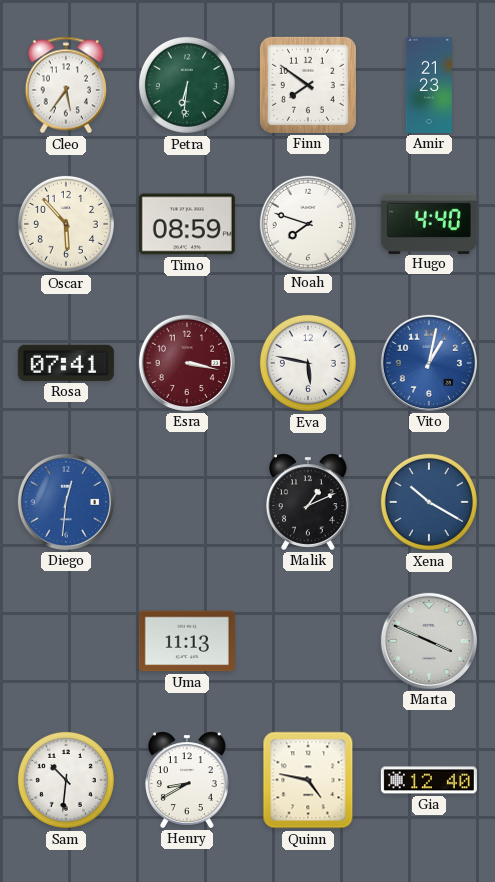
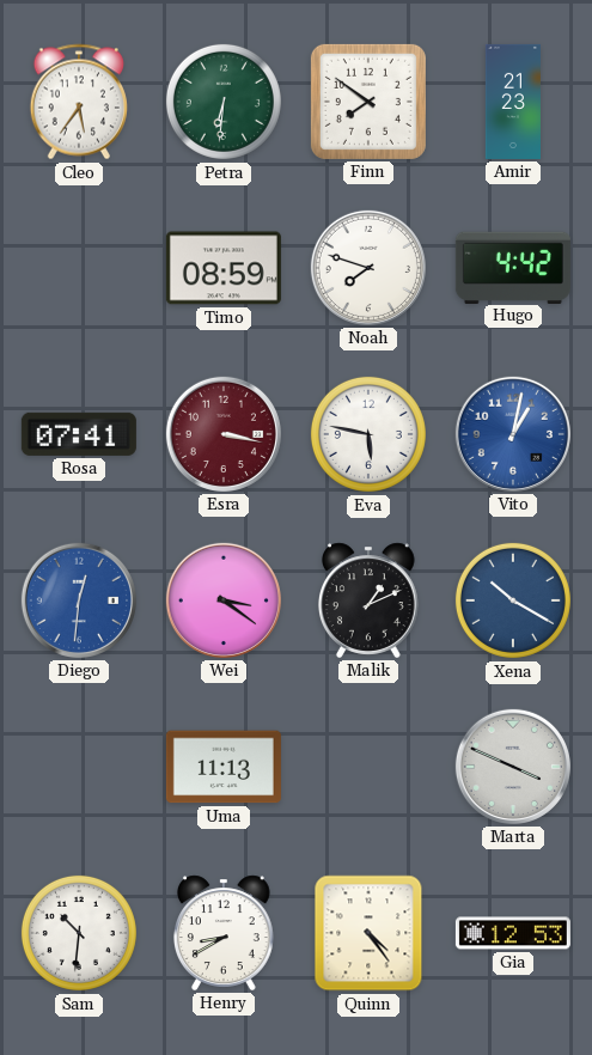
Oscar: 5:53 -> none (66, 224)
Hugo: 4:40 -> 4:42 (513, 267)
Wei: none -> 3:21 (224, 600)
Quinn: 4:47 -> 4:24 (368, 933)
Gia: 12:40 -> 12:53 (513, 933)
